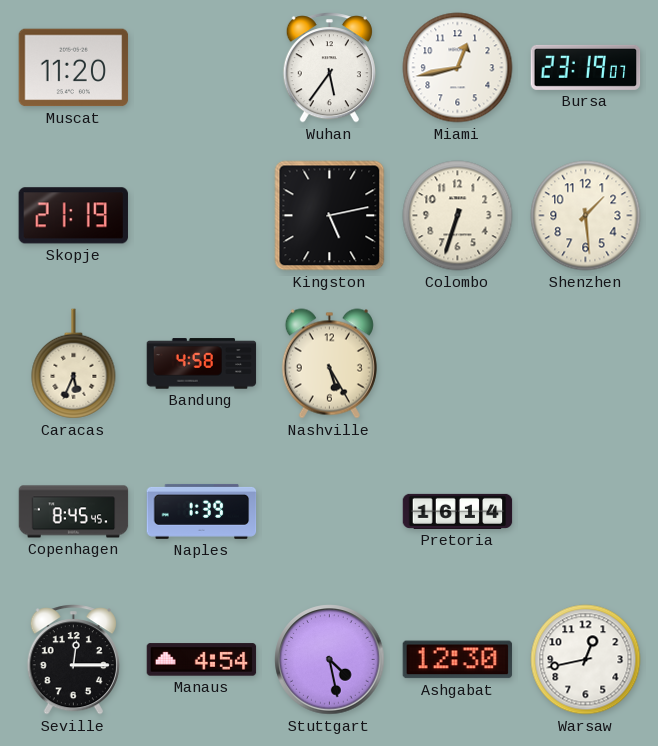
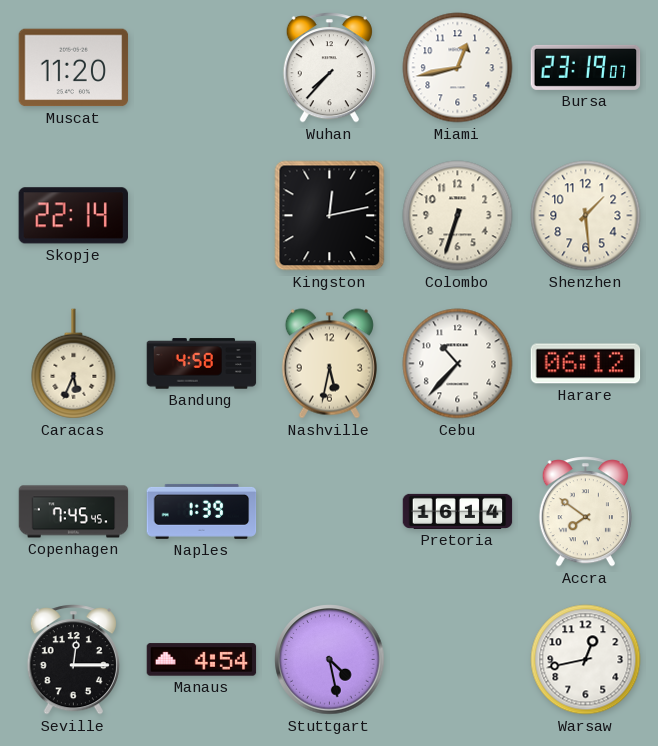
Wuhan: 5:36 -> 7:37 (329, 68)
Skopje: 21:19 -> 22:14 (73, 216)
Kingston: 5:13 -> 12:13 (330, 216)
Nashville: 5:25 -> 5:32 (329, 364)
Cebu: none -> 10:37 (458, 364)
Harare: none -> 06:12 (586, 364)
Copenhagen: 8:45 -> 7:45 (74, 512)
Accra: none -> 7:51 (585, 512)
Ashgabat: 12:30 -> none (458, 660)
